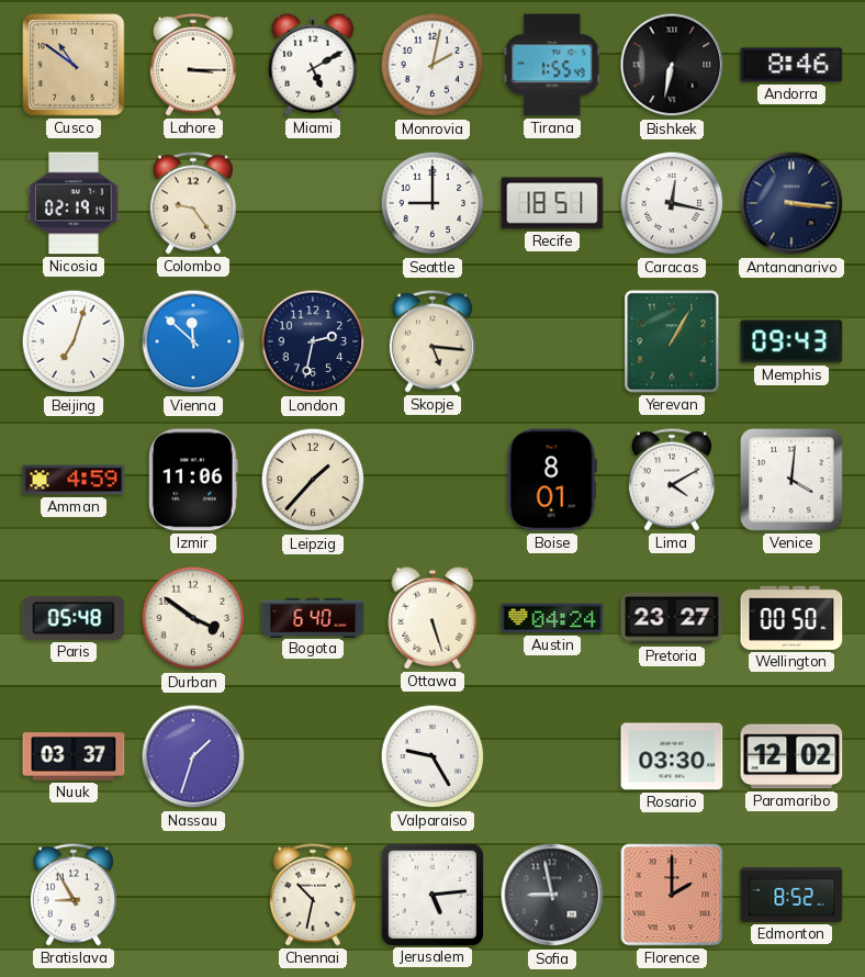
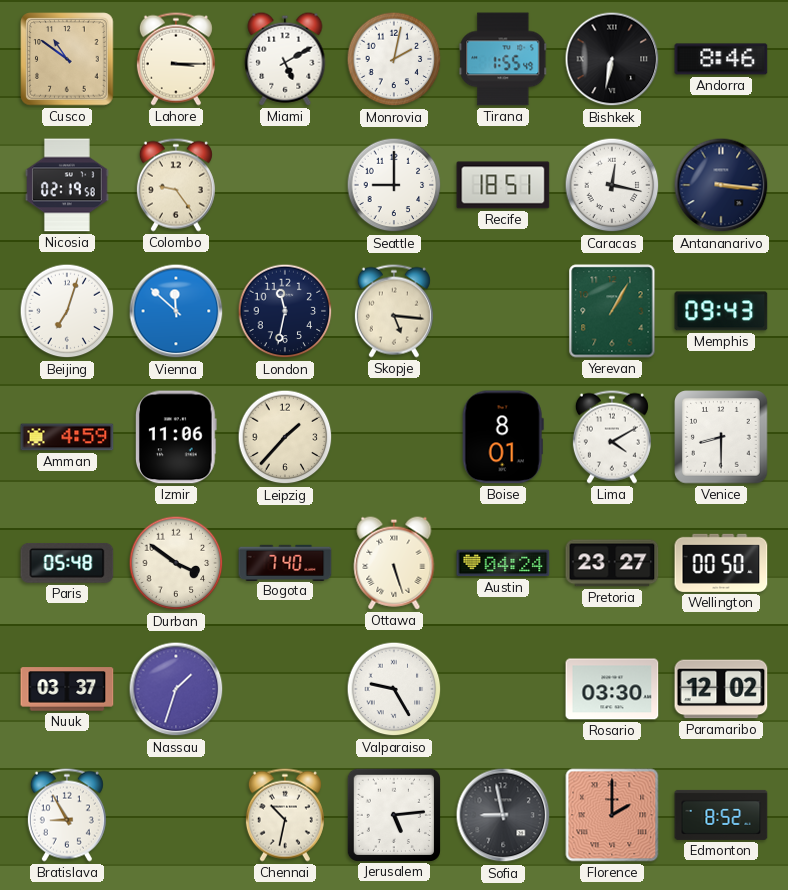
Nicosia: 02:19:14 -> 02:19:58 (68, 185)
London: 2:32 -> 11:32 (285, 311)
Venice: 4:01 -> 8:30 (722, 438)
Bogota: 6:40 -> 7:40 (285, 562)
